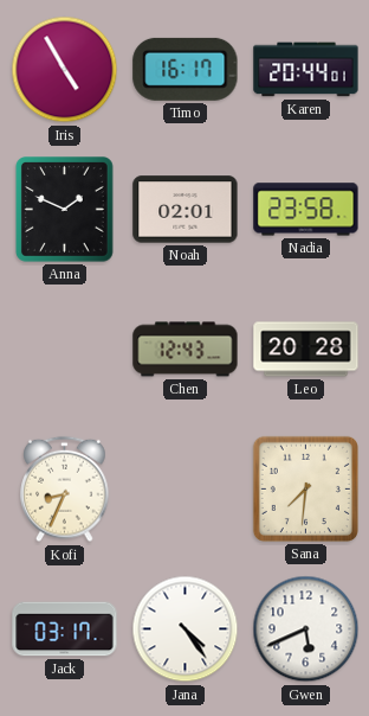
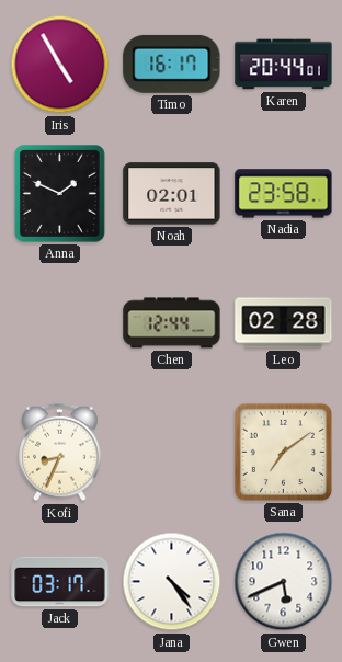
Chen: 12:43 -> 12:44 (172, 323)
Leo: 20:28 -> 02:28 (284, 323)
Sana: 7:31 -> 7:09 (283, 452)
